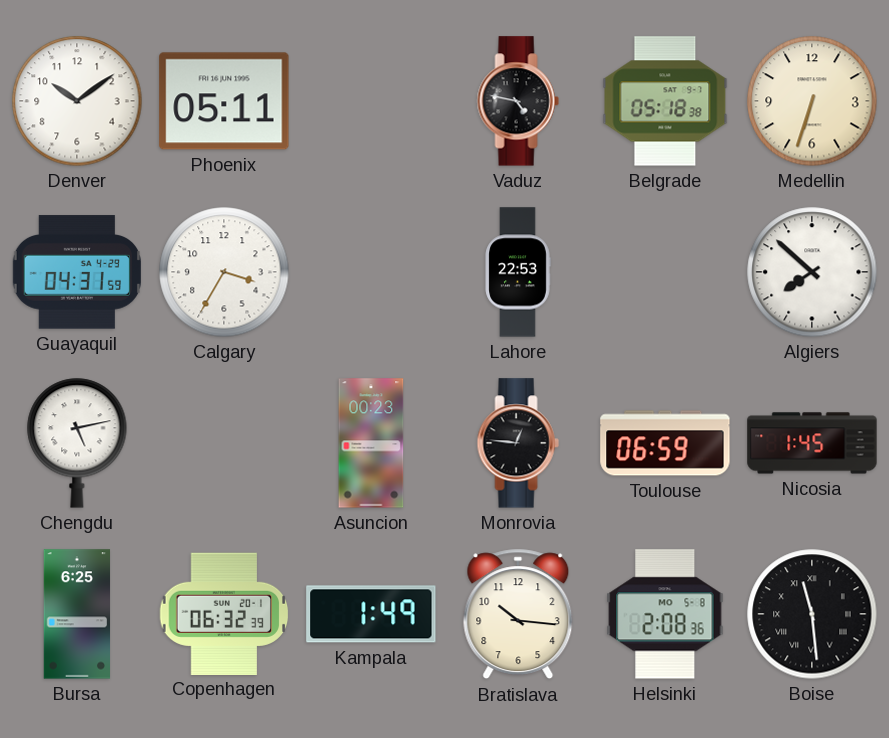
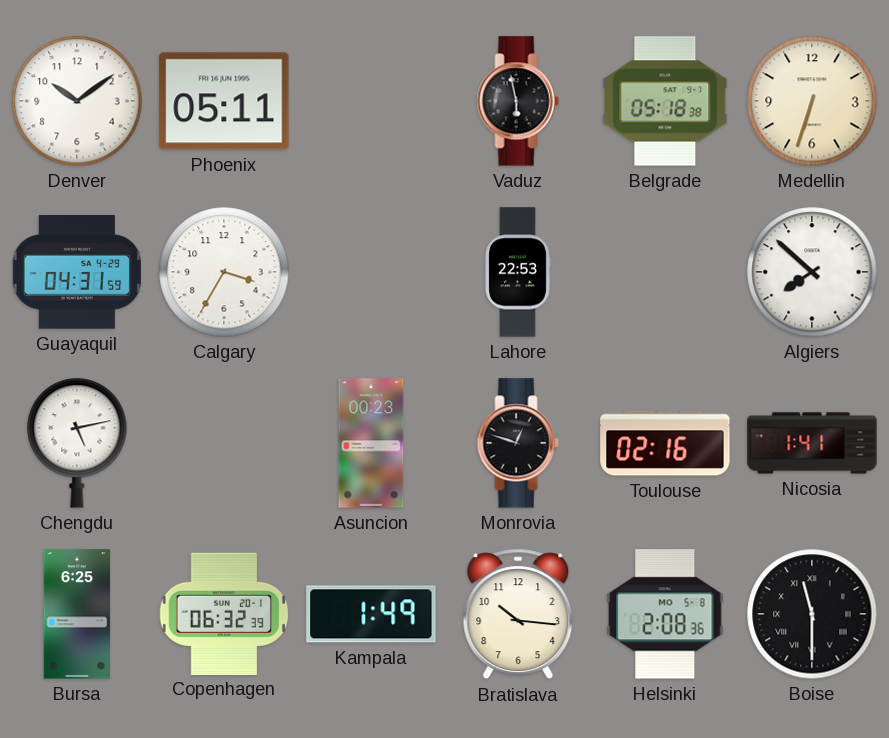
Vaduz: 4:47 -> 5:58 (518, 101)
Monrovia: 12:46 -> 12:48 (518, 443)
Toulouse: 06:59 -> 02:16 (665, 443)
Nicosia: 1:45 -> 1:41 (812, 443)
Boise: 11:29 -> 11:30 (812, 614)
